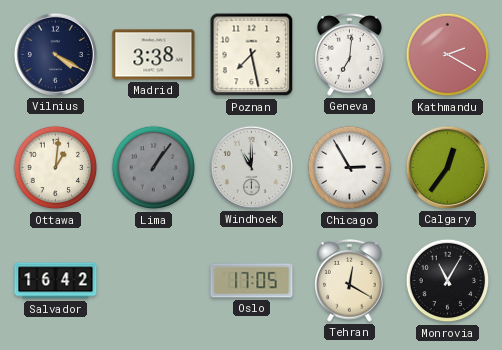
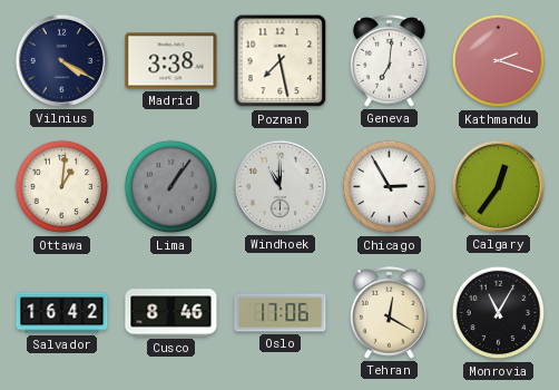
Kathmandu: 2:20 -> 2:18 (499, 61)
Cusco: none -> 8:46 (171, 313)
Oslo: 17:05 -> 17:06 (281, 313)
